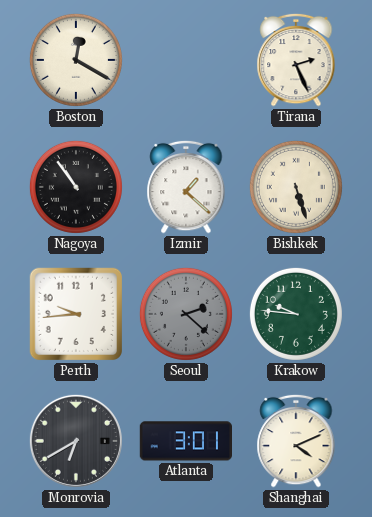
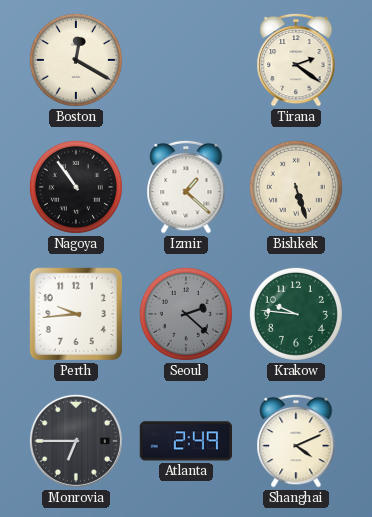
Tirana: 2:26 -> 2:21 (296, 60)
Monrovia: 6:40 -> 6:45 (76, 441)
Atlanta: 3:01 -> 2:49 (186, 441)
